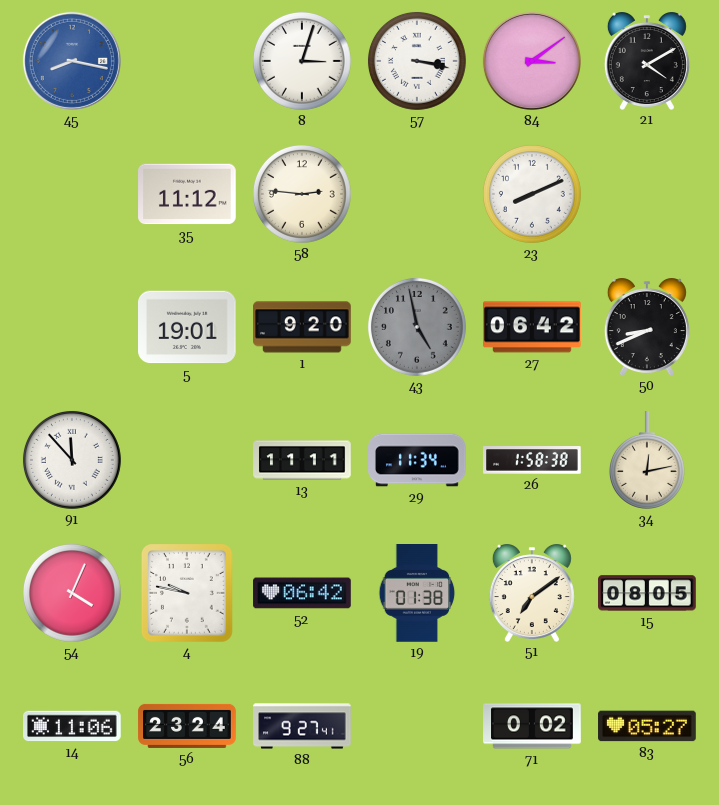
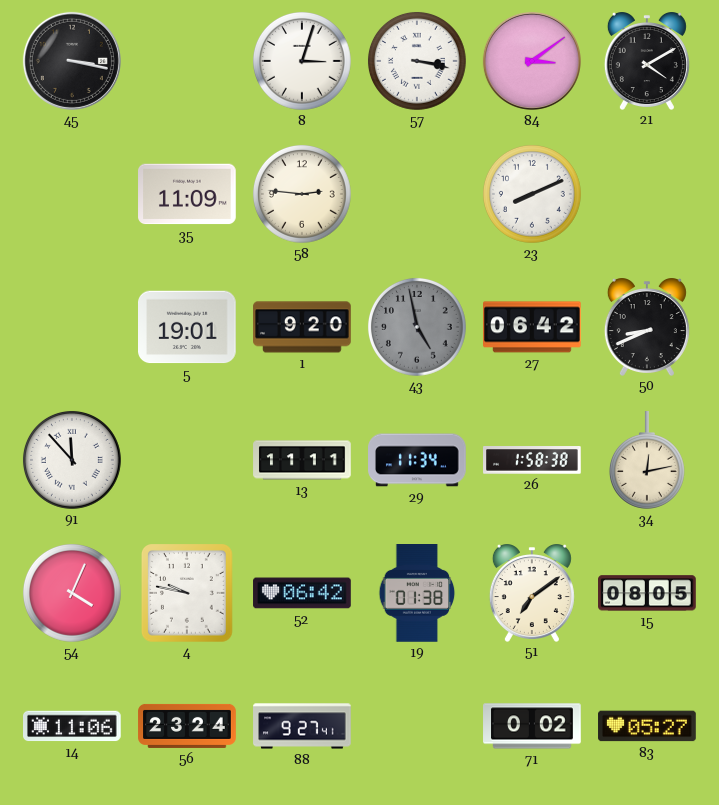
45: 8:17 -> 3:17 (72, 61)
45 dial: blue -> black (72, 61)
35: 11:12 -> 11:09 (187, 194)
